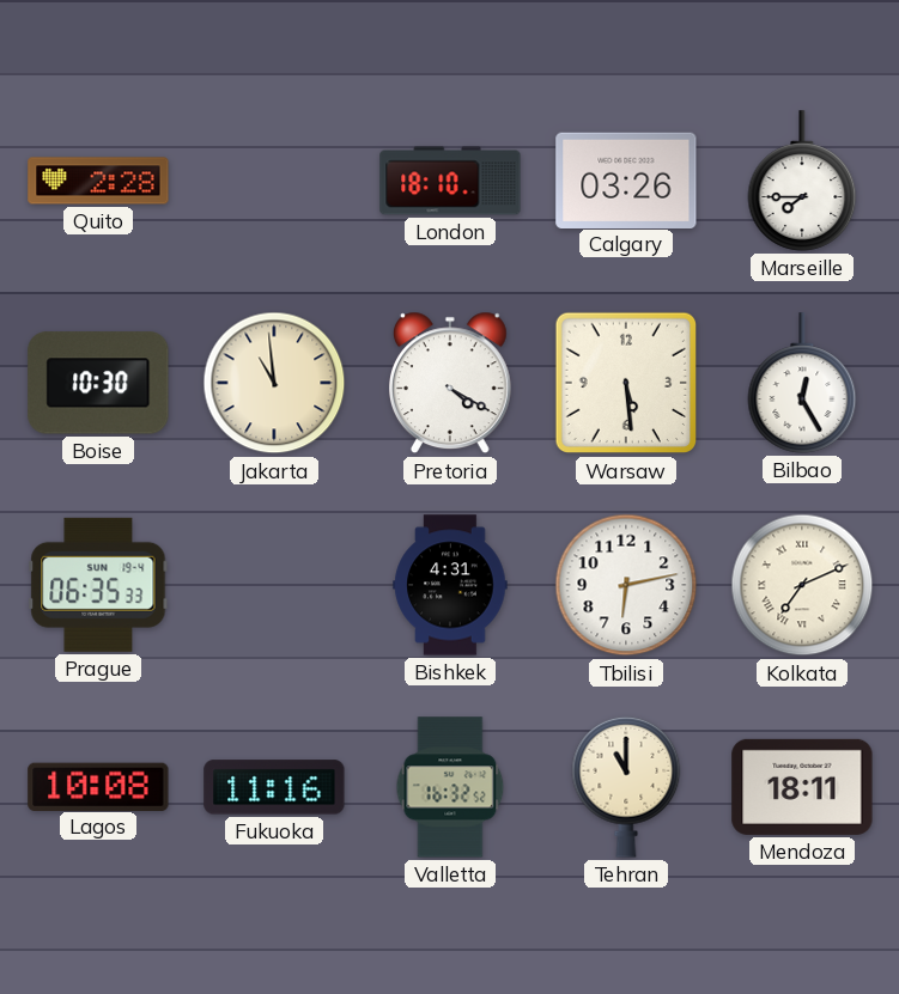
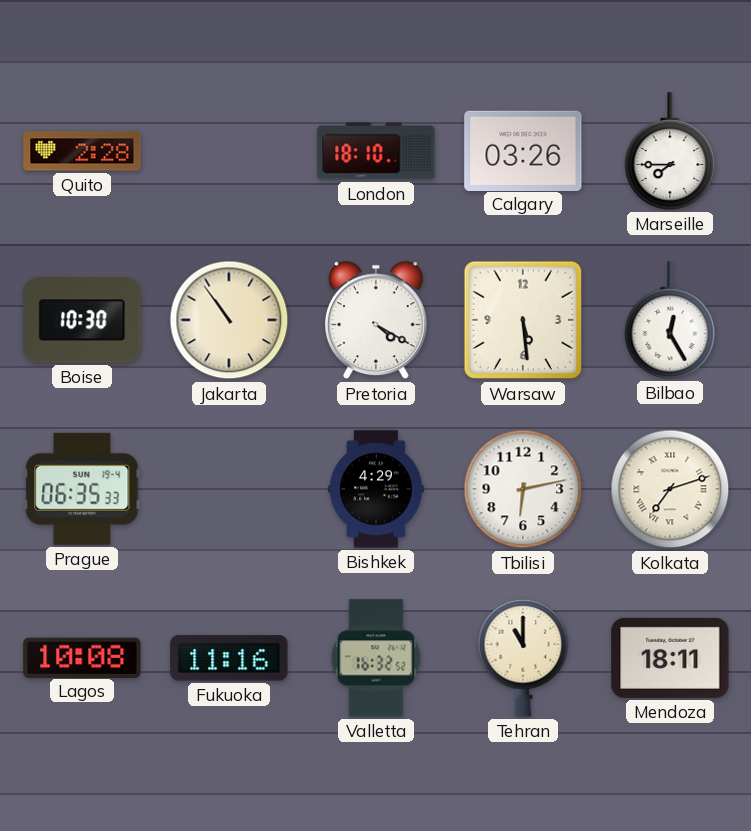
Jakarta: 10:59 -> 10:54 (229, 320)
Bishkek: 4:31 -> 4:29 (376, 489)
Kolkata: 7:11 -> 7:12 (670, 489)
